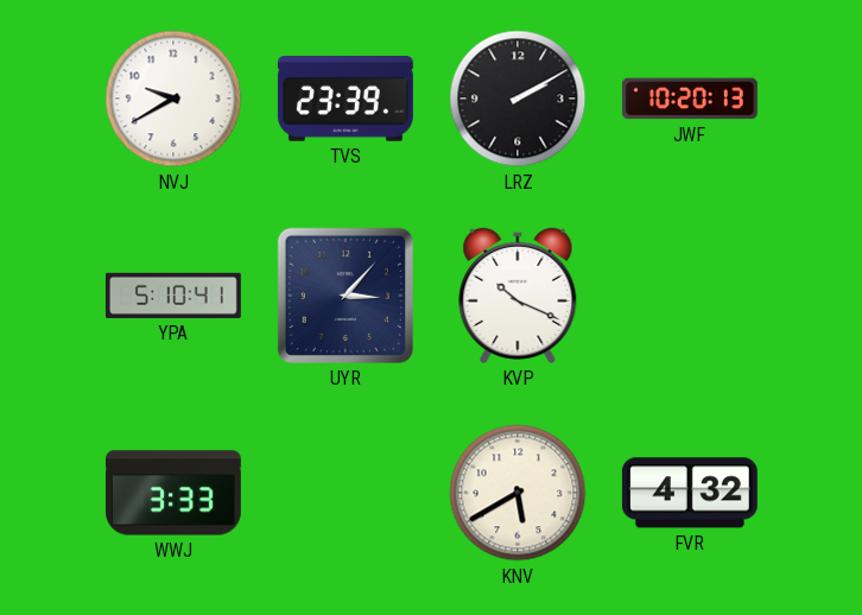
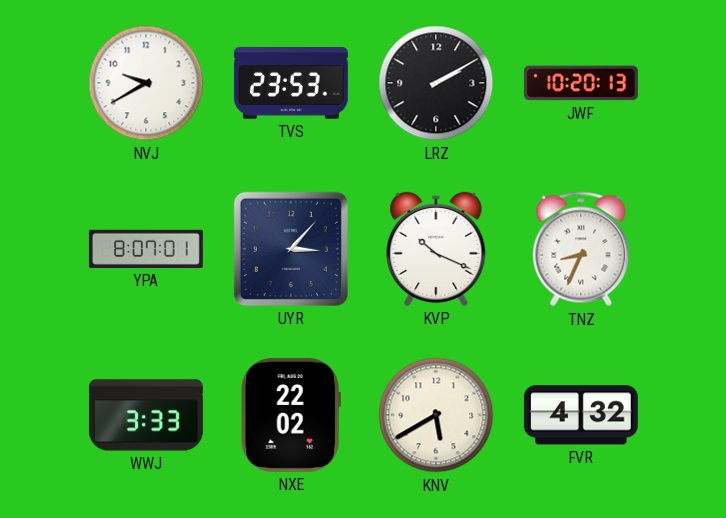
TVS: 23:39 -> 23:53 (291, 84)
YPA: 5:10 -> 8:07 (146, 249)
TNZ: none -> 8:34 (581, 249)
NXE: none -> 22:02 (291, 415)
